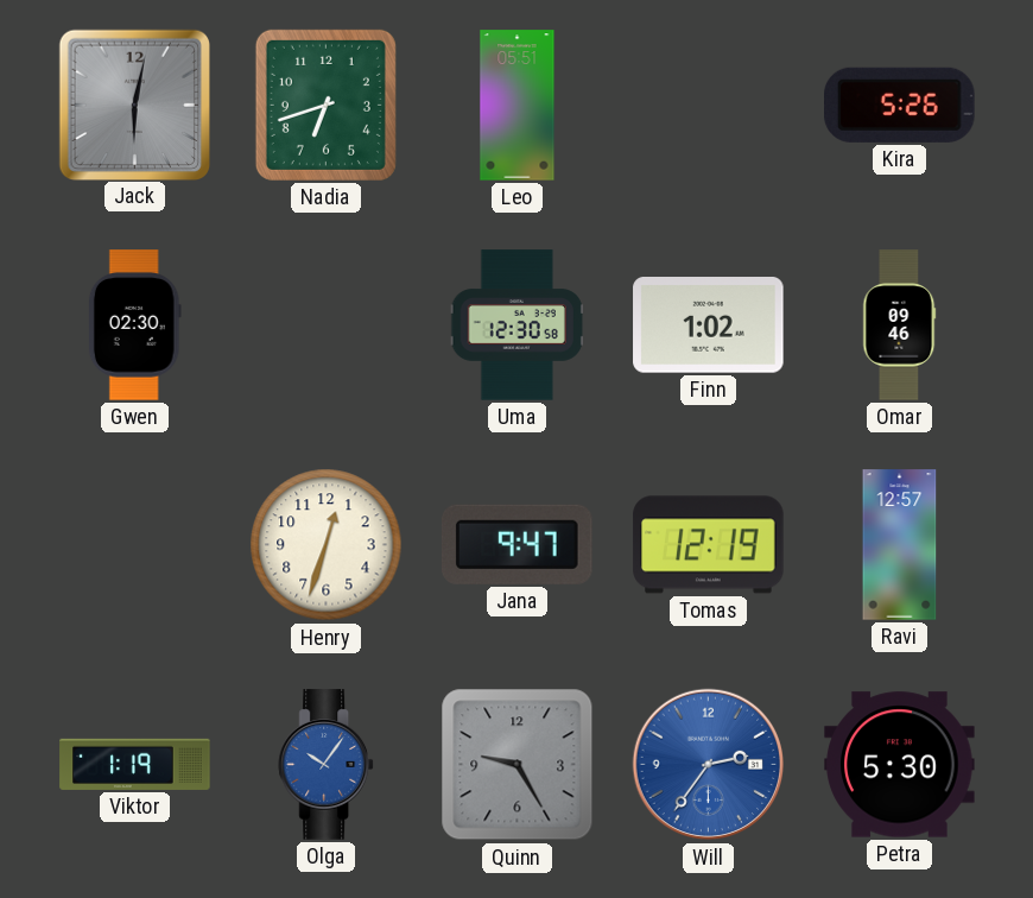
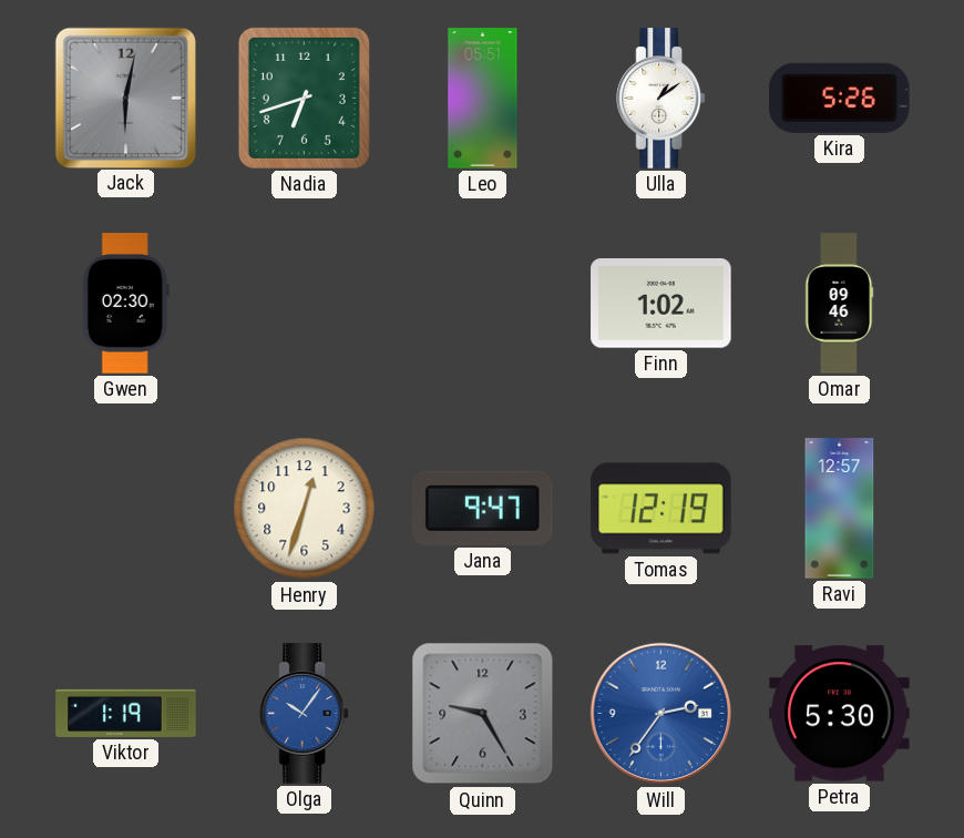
Ulla: none -> 1:09 (660, 99)
Uma: 12:30 -> none (516, 325)
